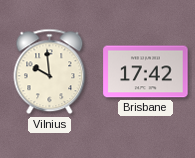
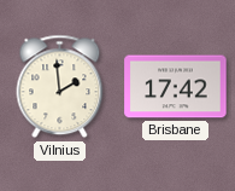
Vilnius: 9:59 -> 1:59 (60, 87)
